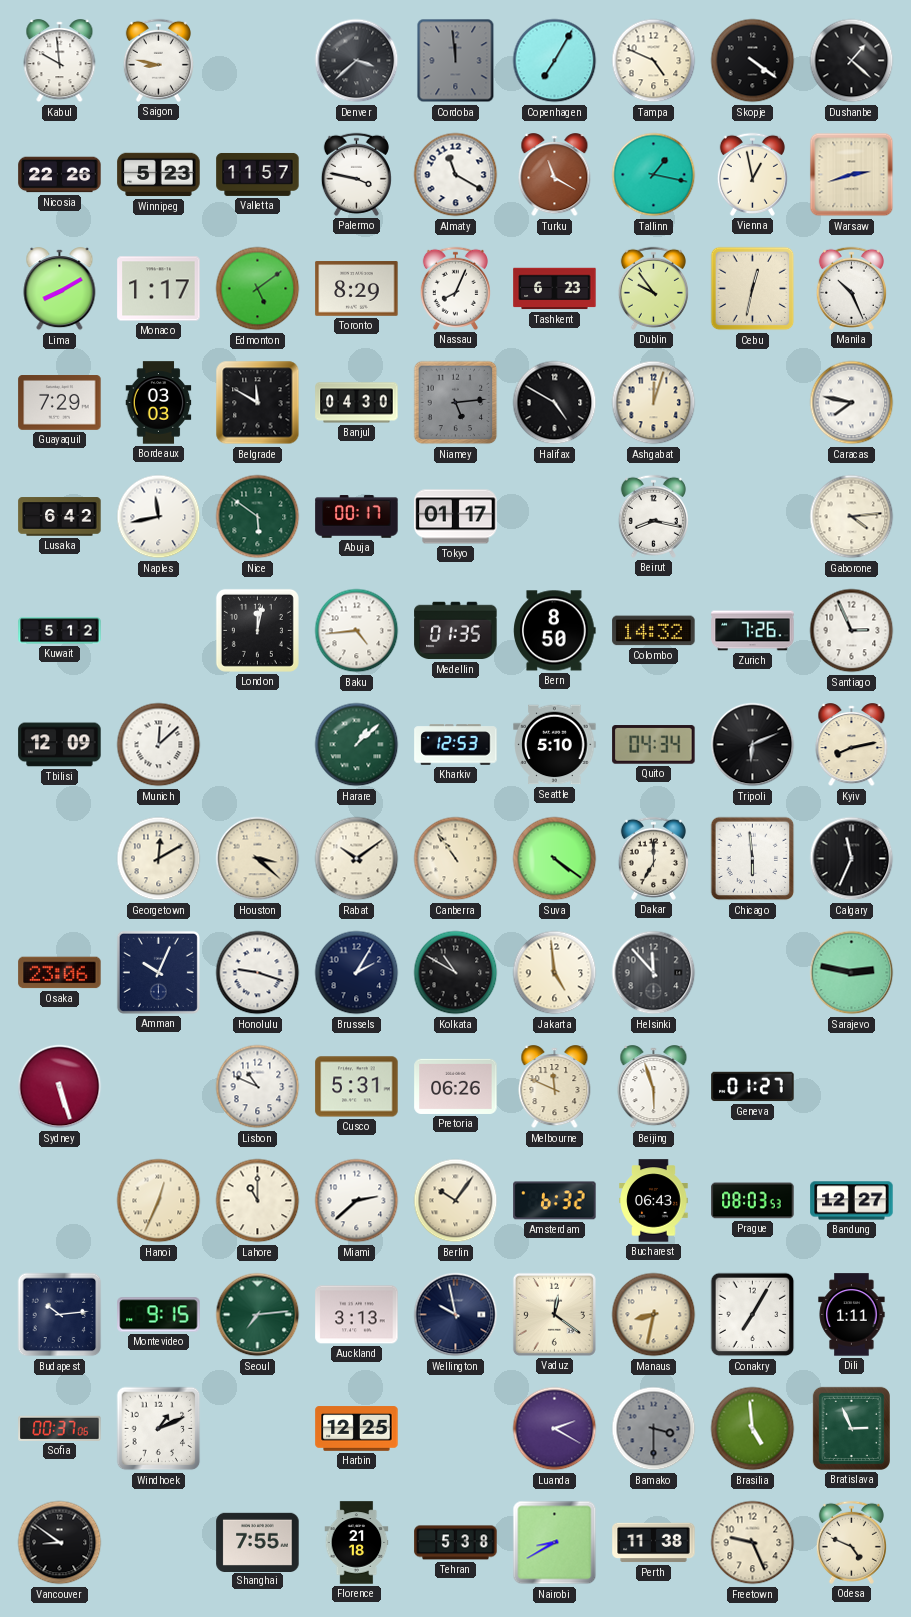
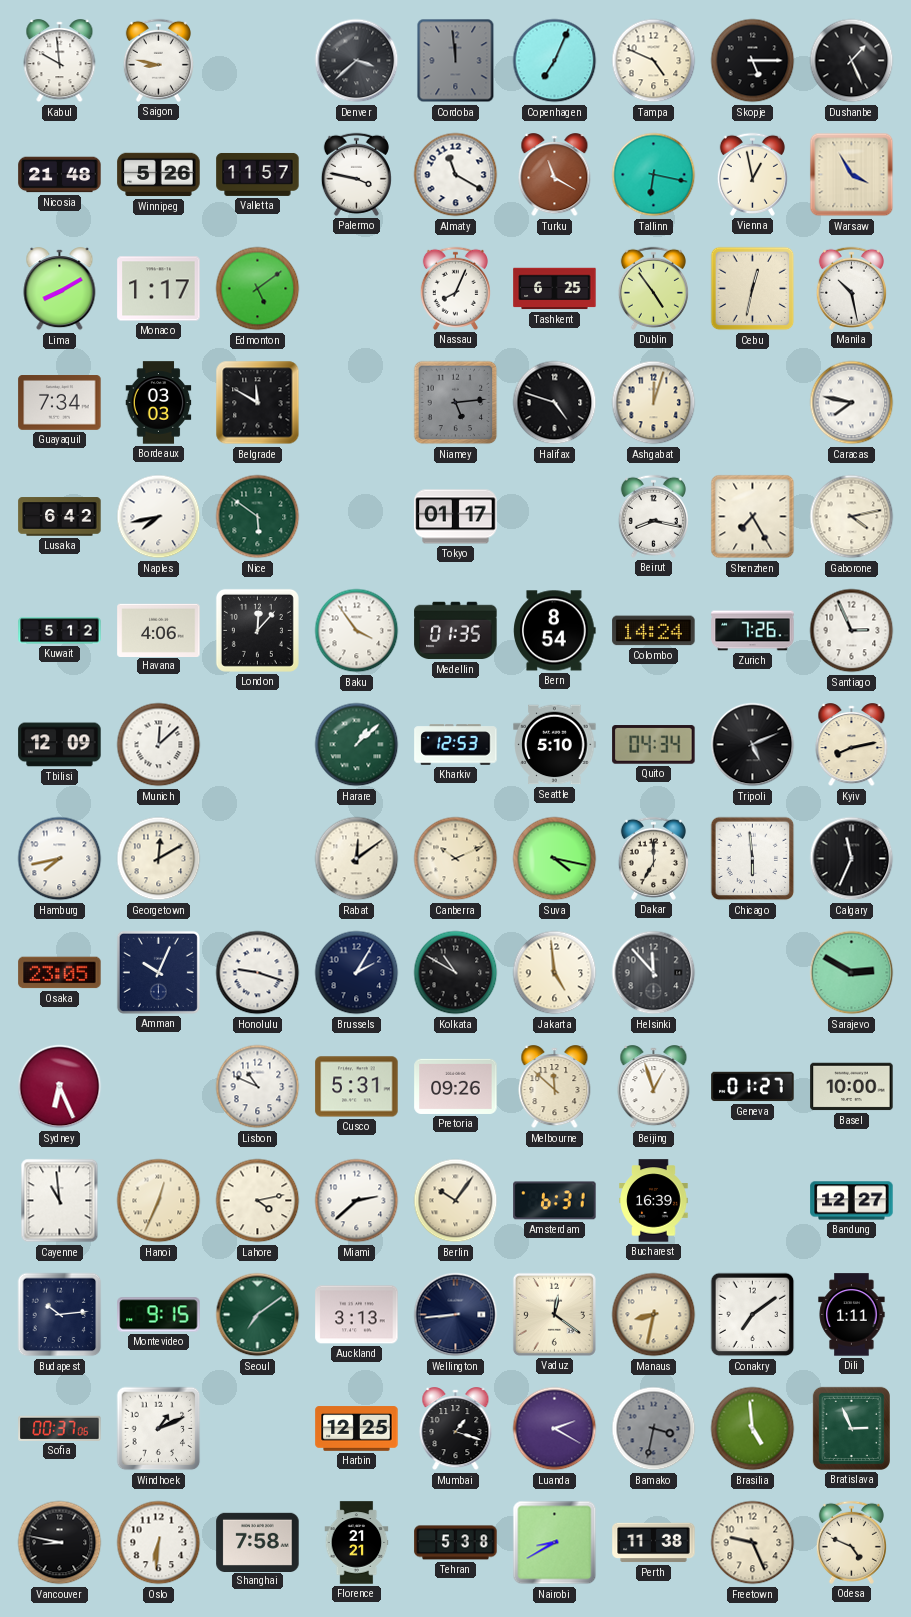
Copenhagen: 7:05 -> 7:04 (555, 61)
Skopje: 4:21 -> 5:15 (753, 61)
Dushanbe: 1:22 -> 1:26 (852, 61)
Nicosia: 22:26 -> 21:48 (60, 175)
Winnipeg: 5:23 -> 5:26 (159, 175)
Tallinn: 1:17 -> 6:17 (654, 175)
Warsaw: 2:42 -> 3:55 (852, 175)
Toronto: 8:29 -> none (357, 289)
Tashkent: 6:23 -> 6:25 (555, 289)
Dublin: 9:54 -> 4:54 (653, 288)
Manila: 10:26 -> 10:28 (851, 288)
Guayaquil: 7:29 -> 7:34 (60, 403)
Banjul: 04:30 -> none (357, 403)
Halifax: 4:50 -> 4:48 (555, 403)
Naples: 11:43 -> 7:43 (159, 517)
Abuja: 00:17 -> none (357, 517)
Shenzhen: none -> 7:25 (753, 517)
Gaborone: 4:14 -> 4:13 (852, 517)
Havana: none -> 4:06 (159, 630)
London: 12:02 -> 12:07 (257, 630)
Baku: 4:44 -> 3:54 (357, 631)
Bern: 8:50 -> 8:54 (555, 631)
Colombo: 14:32 -> 14:24 (654, 631)
Tripoli: 6:11 -> 5:11 (753, 745)
Hamburg: none -> 7:43 (60, 859)
Houston: 3:22 -> none (258, 859)
Rabat: 10:09 -> 12:09 (357, 859)
Canberra: 10:54 -> 10:11 (456, 859)
Suva: 4:21 -> 4:17 (555, 859)
Osaka: 23:06 -> 23:05 (60, 973)
Sarajevo: 2:47 -> 2:50 (852, 973)
Sydney: 5:27 -> 6:26 (60, 1087)
Pretoria: 06:26 -> 09:26 (456, 1086)
Melbourne: 11:49 -> 11:52 (555, 1087)
Beijing: 5:57 -> 12:57 (654, 1087)
Basel: none -> 10:00 (852, 1087)
Cayenne: none -> 10:59 (60, 1201)
Lahore: 11:00 -> 4:13 (258, 1201)
Amsterdam: 6:32 -> 6:31 (555, 1201)
Bucharest: 06:43 -> 16:39 (654, 1201)
Prague: 08:03 -> none (753, 1201)
Seoul: 7:14 -> 7:09 (258, 1315)
Wellington: 9:58 -> 8:44 (456, 1315)
Conakry: 7:05 -> 7:09 (753, 1315)
Mumbai: none -> 1:18 (456, 1429)
Bamako: 3:30 -> 3:32 (654, 1429)
Vancouver: 8:51 -> 8:47 (60, 1543)
Oslo: none -> 6:31 (159, 1543)
Shanghai: 7:55 -> 7:58 (258, 1542)
Florence: 21:18 -> 21:21 (357, 1543)
